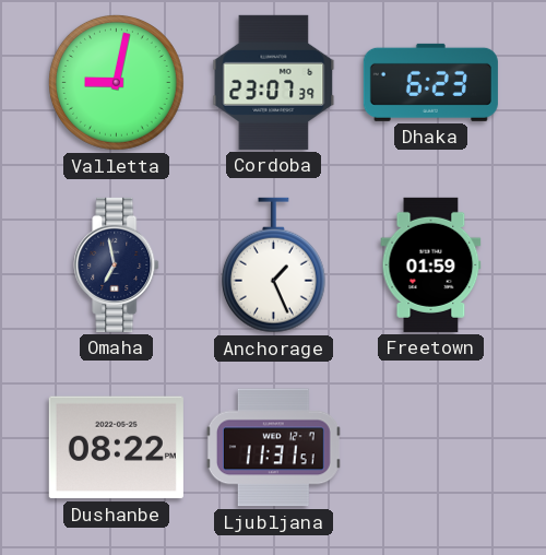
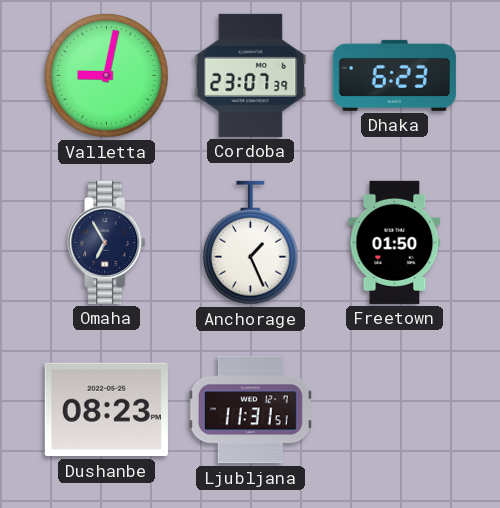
Omaha: 6:58 -> 6:55 (107, 242)
Freetown: 01:59 -> 01:50 (395, 242)
Dushanbe: 08:22 -> 08:23 (106, 410)
